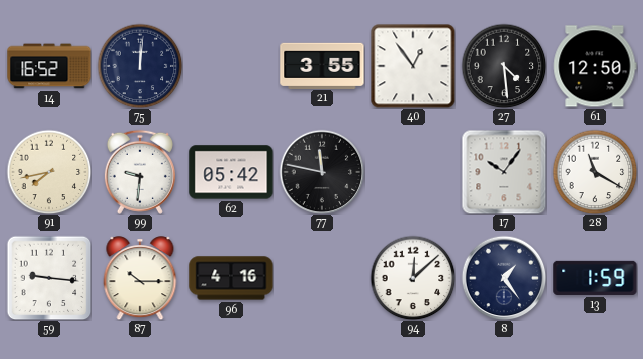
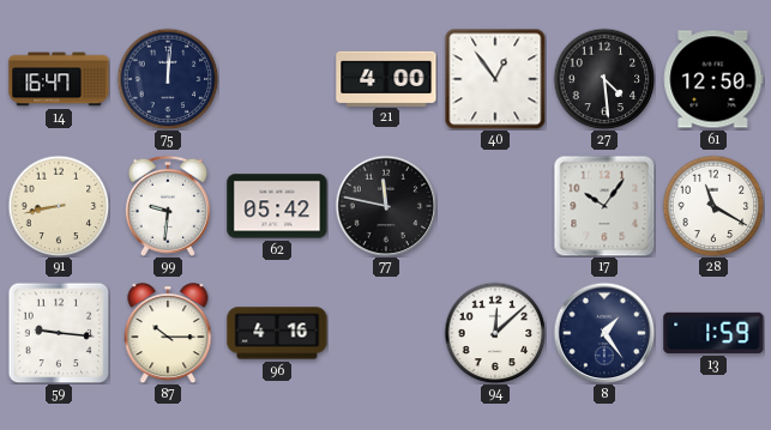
14: 16:52 -> 16:47 (59, 79)
21: 3:55 -> 4:00 (386, 78)
91: 7:43 -> 8:43 (59, 206)
